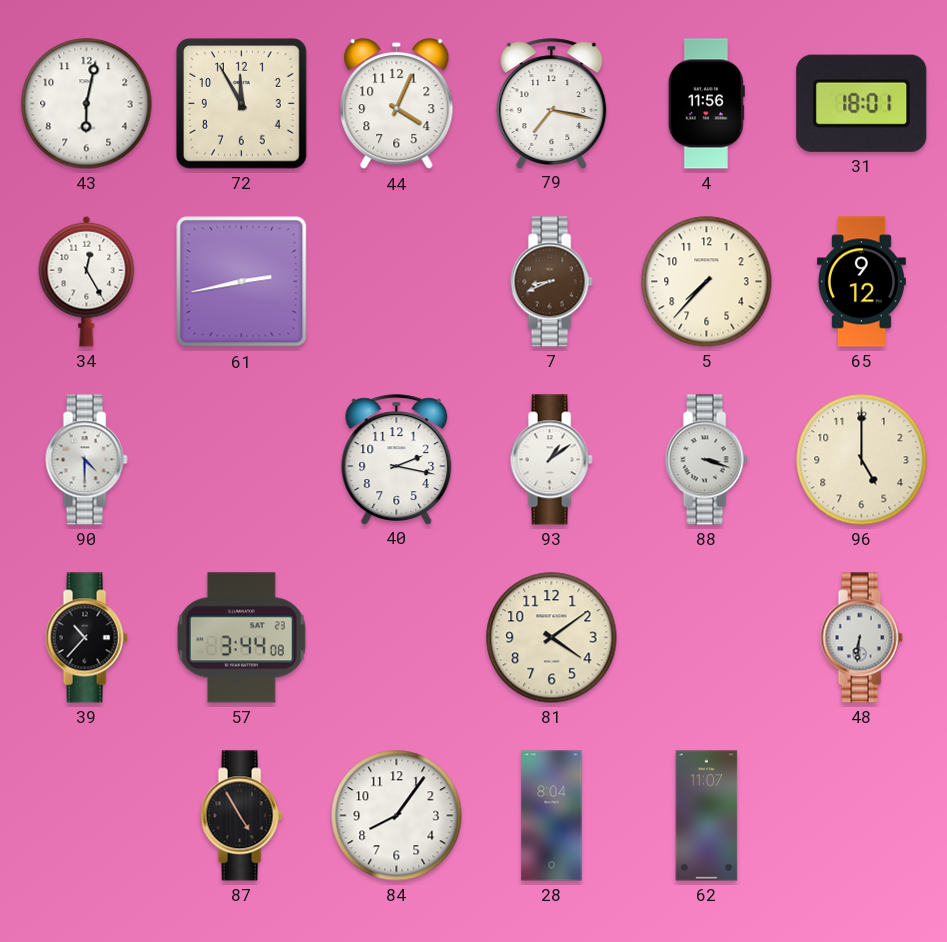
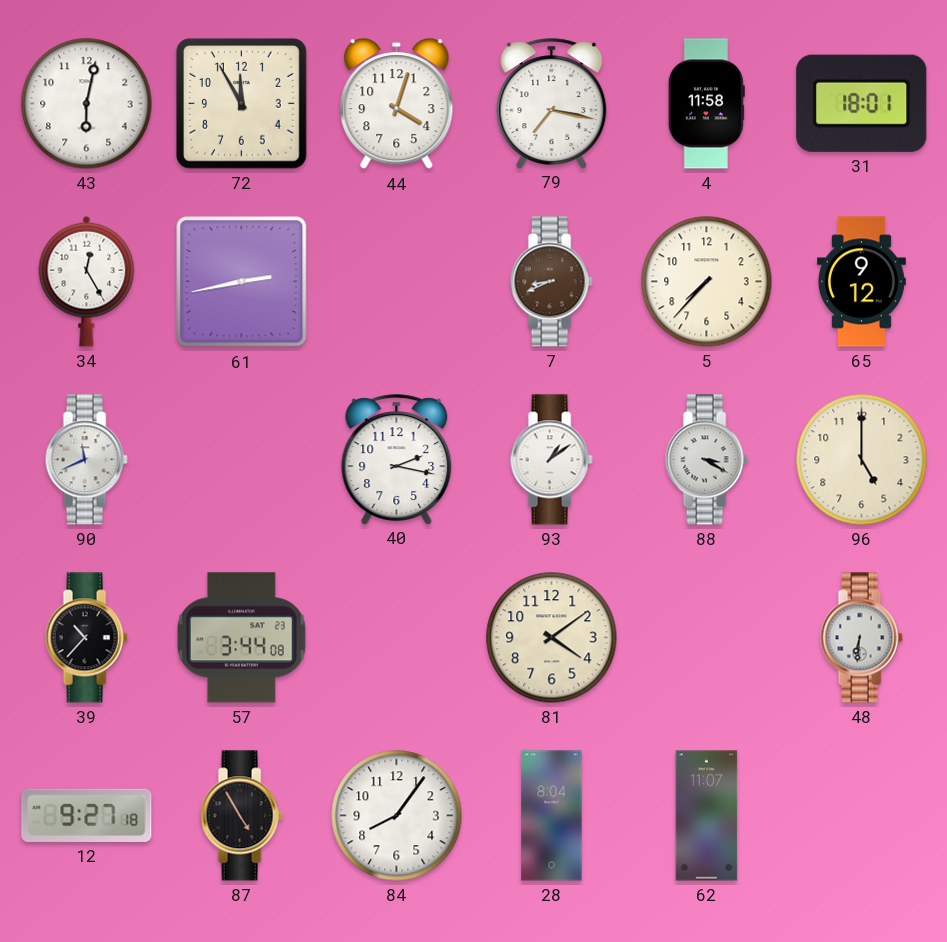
44: 4:04 -> 4:03 (397, 104)
4: 11:56 -> 11:58 (706, 104)
90: 4:30 -> 11:41 (86, 460)
88: 3:18 -> 3:20 (706, 460)
12: none -> 9:27 (87, 815)
